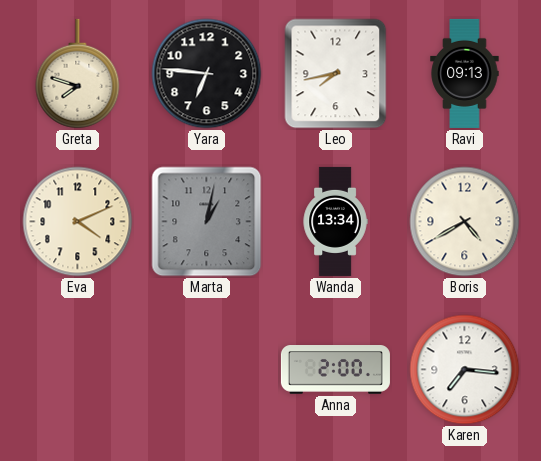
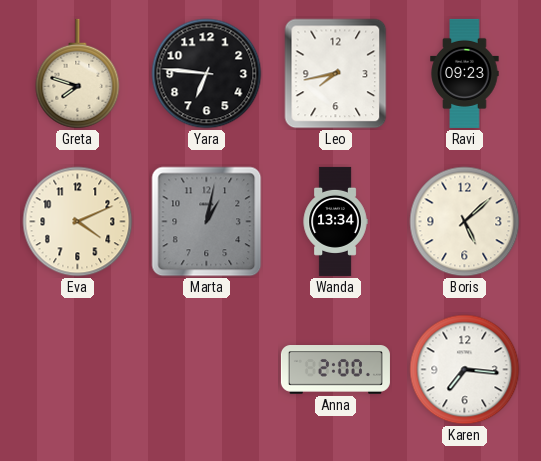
Ravi: 09:13 -> 09:23 (465, 73)
Boris: 4:40 -> 5:08 (465, 222)
